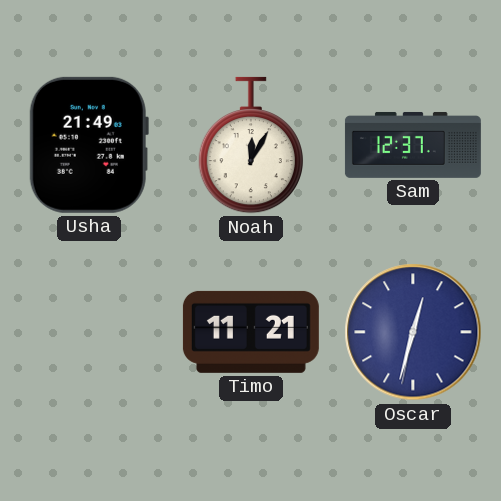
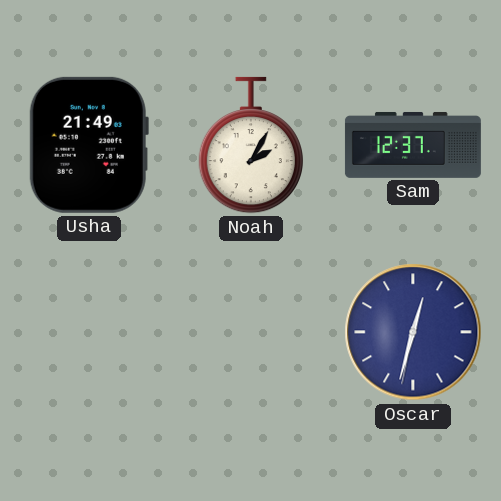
Noah: 12:05 -> 2:05 (250, 145)
Timo: 11:21 -> none (251, 332)
